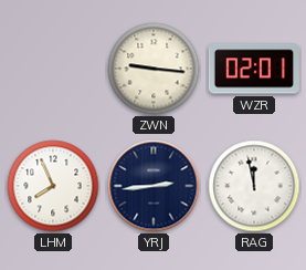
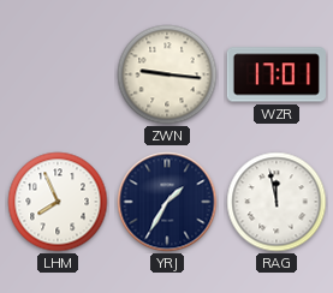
WZR: 02:01 -> 17:01 (276, 74)
YRJ: 2:44 -> 1:35 (167, 202)
